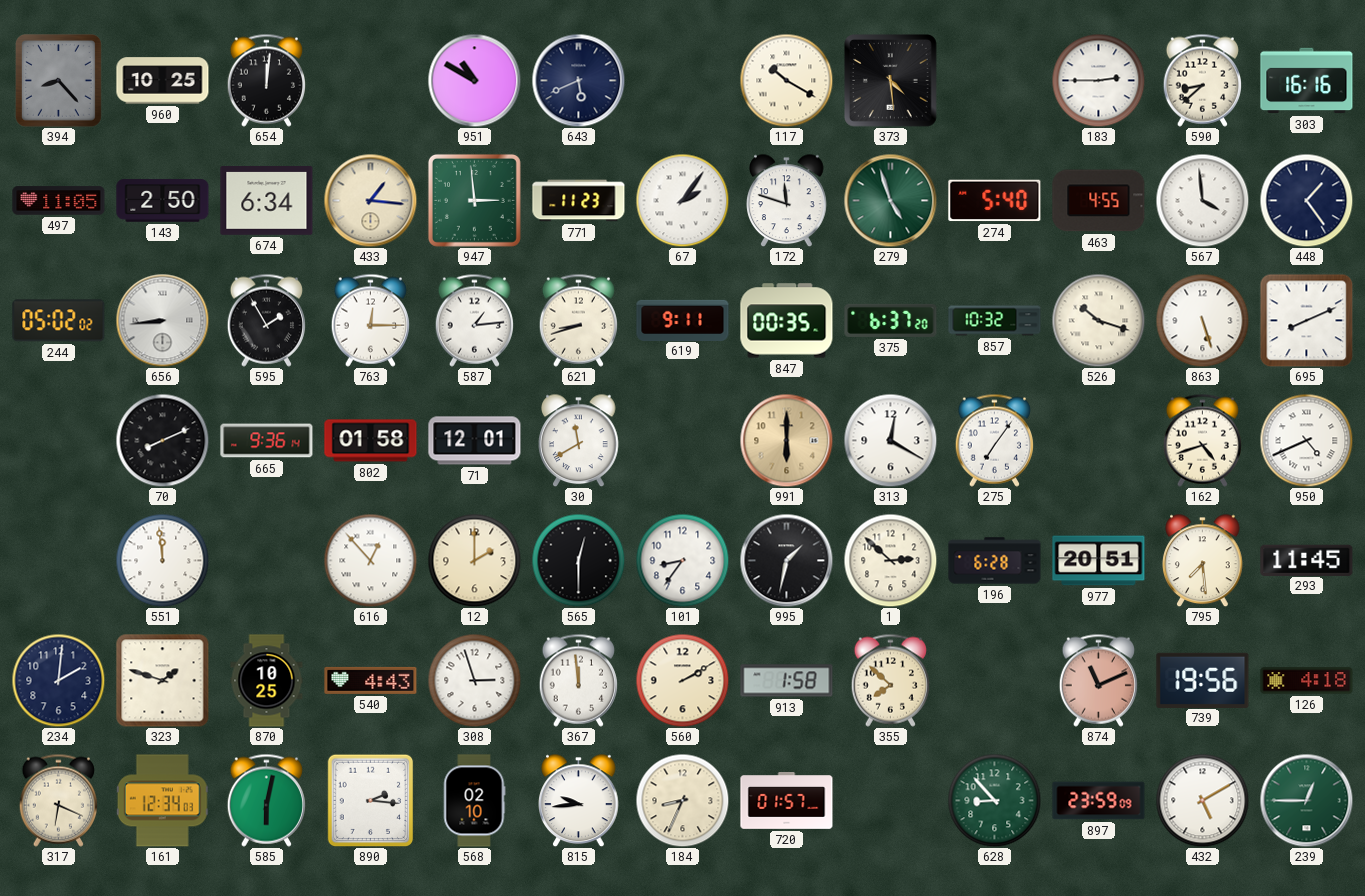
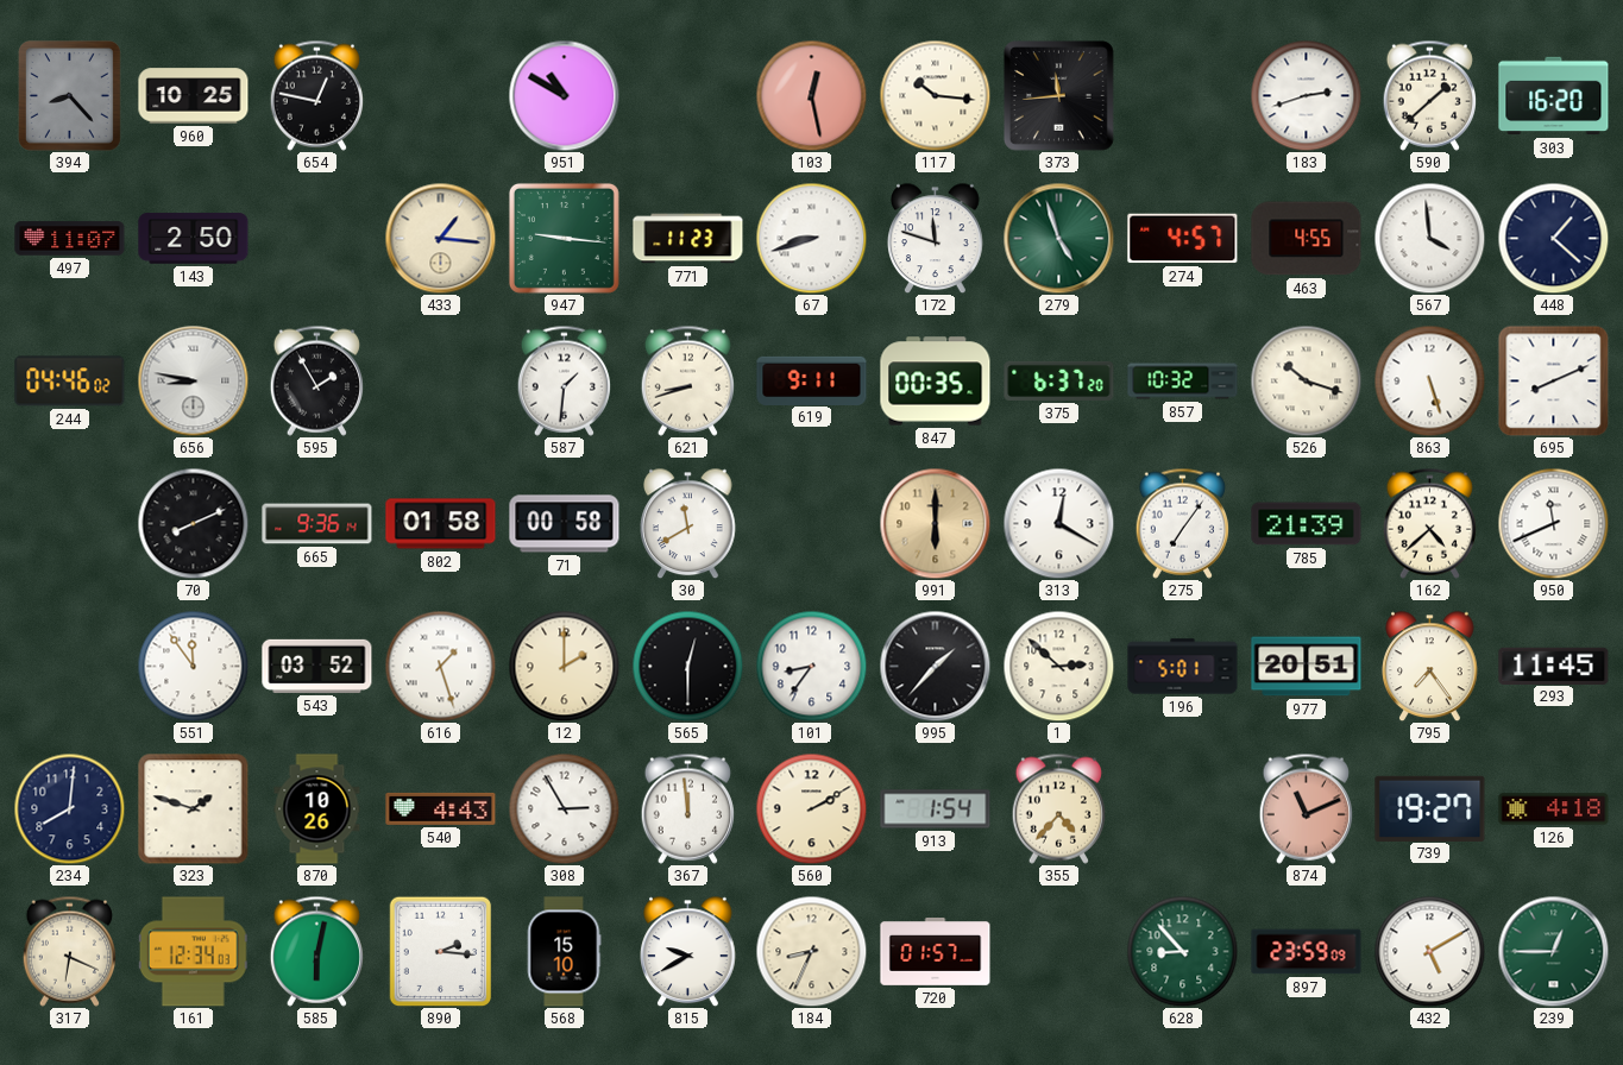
654: 12:01 -> 12:47 (316, 95)
643: 5:41 -> none (578, 80)
103: none -> 12:28 (811, 95)
117: 10:20 -> 10:16 (935, 95)
373: 4:29 -> 11:44 (1058, 95)
183: 2:45 -> 2:42 (1306, 95)
590: 8:38 -> 1:38 (1429, 95)
303: 16:16 -> 16:20 (1554, 96)
497: 11:05 -> 11:07 (70, 239)
674: 6:34 -> none (267, 201)
947: 2:59 -> 9:16 (564, 238)
67: 2:06 -> 8:42 (811, 238)
274: 5:40 -> 4:57 (1183, 239)
448: 1:24 -> 1:22 (1553, 238)
244: 05:02 -> 04:46 (70, 382)
656: 8:44 -> 8:47 (193, 380)
763: 12:15 -> none (370, 320)
587: 1:14 -> 1:31 (564, 380)
71: 12:01 -> 00:58 (565, 524)
785: none -> 21:39 (1307, 524)
162: 4:42 -> 4:38 (1429, 523)
950: 4:41 -> 11:41 (1553, 523)
551: 11:59 -> 11:54 (193, 666)
543: none -> 03:52 (317, 666)
616: 12:53 -> 1:27 (440, 666)
995: 1:32 -> 1:37 (935, 666)
196: 6:28 -> 5:01 (1183, 667)
795: 7:29 -> 7:24 (1430, 666)
234: 2:01 -> 8:01 (69, 808)
870: 10:25 -> 10:26 (317, 809)
308: 2:57 -> 2:55 (564, 808)
913: 1:58 -> 1:54 (936, 809)
355: 7:52 -> 4:37 (1058, 808)
739: 19:56 -> 19:27 (1430, 808)
568: 02:10 -> 15:10 (564, 952)
815: 9:44 -> 9:40 (688, 951)
